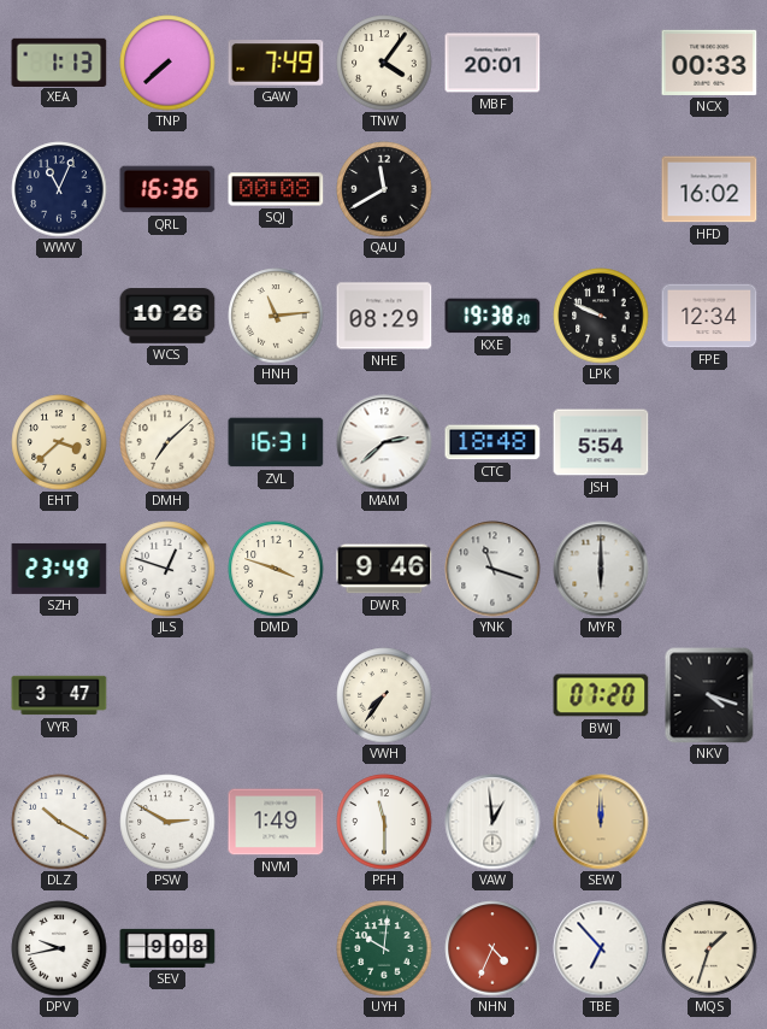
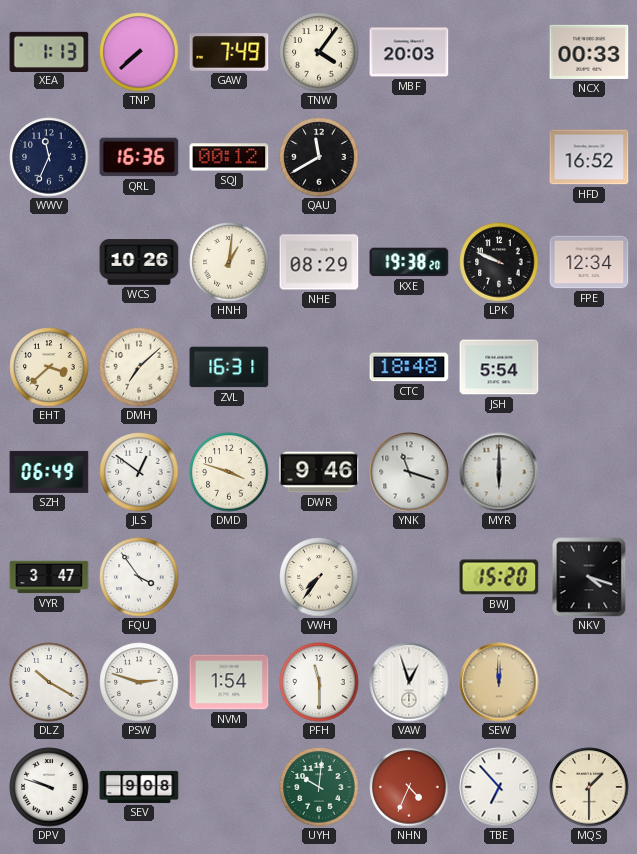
MBF: 20:01 -> 20:03 (409, 52)
WWV: 11:04 -> 11:34 (49, 157)
SQJ: 00:08 -> 00:12 (229, 157)
HFD: 16:02 -> 16:52 (589, 157)
HNH: 11:14 -> 1:01 (229, 262)
MAM: 2:38 -> none (384, 442)
SZH: 23:49 -> 06:49 (49, 472)
JLS: 12:48 -> 12:51 (139, 472)
FQU: none -> 3:54 (139, 577)
BWJ: 07:20 -> 15:20 (499, 577)
PSW: 2:50 -> 2:48 (139, 682)
NVM: 1:49 -> 1:54 (229, 682)
VAW: 12:59 -> 12:57 (409, 682)
DPV: 9:43 -> 9:48 (49, 787)
MQS: 1:33 -> 1:30 (589, 787)
